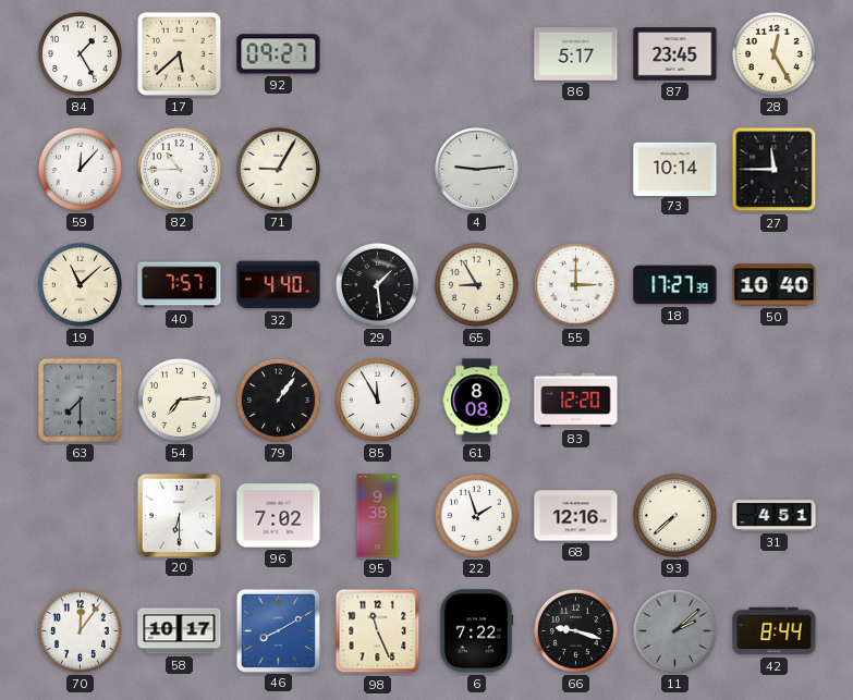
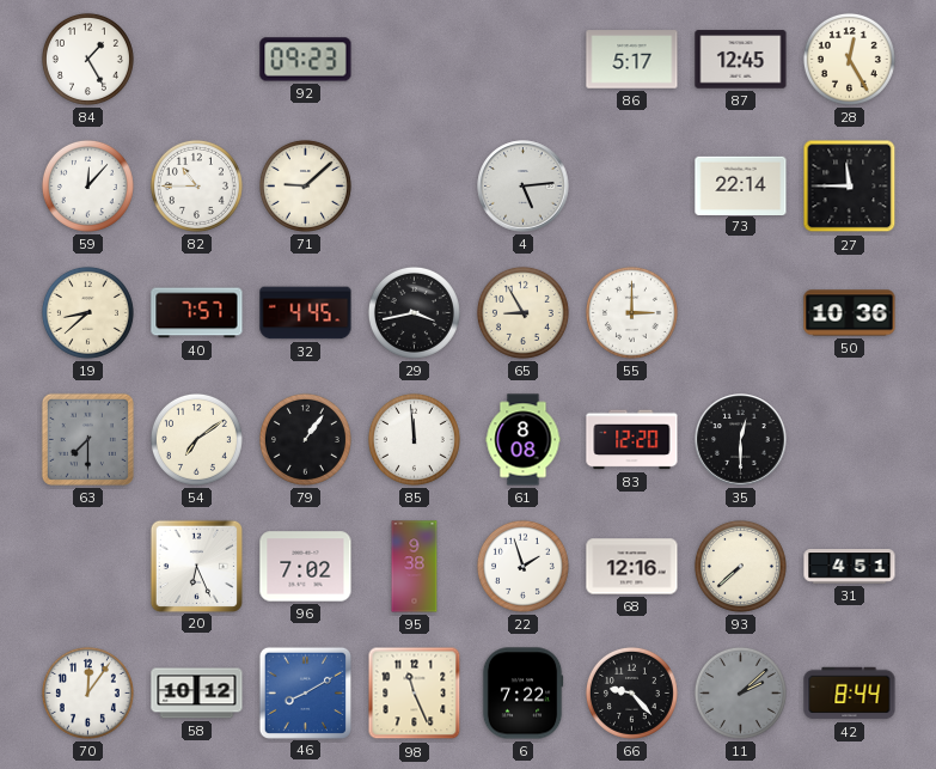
17: 5:38 -> none (179, 53)
92: 09:27 -> 09:23 (306, 60)
87: 23:45 -> 12:45 (741, 60)
71: 9:05 -> 9:08 (305, 185)
4: 9:14 -> 5:14 (524, 187)
73: 10:14 -> 22:14 (741, 185)
19: 11:08 -> 8:38 (87, 312)
32: 4:40 -> 4:45 (306, 313)
29: 1:29 -> 3:43 (414, 312)
18: 17:27 -> none (675, 285)
50: 10:40 -> 10:36 (850, 313)
54: 7:14 -> 7:09 (196, 439)
85: 11:55 -> 11:59 (414, 439)
35: none -> 12:30 (741, 440)
20: 6:30 -> 6:26 (196, 566)
58: 10:17 -> 10:12 (197, 694)
66: 9:18 -> 9:23 (631, 692)
